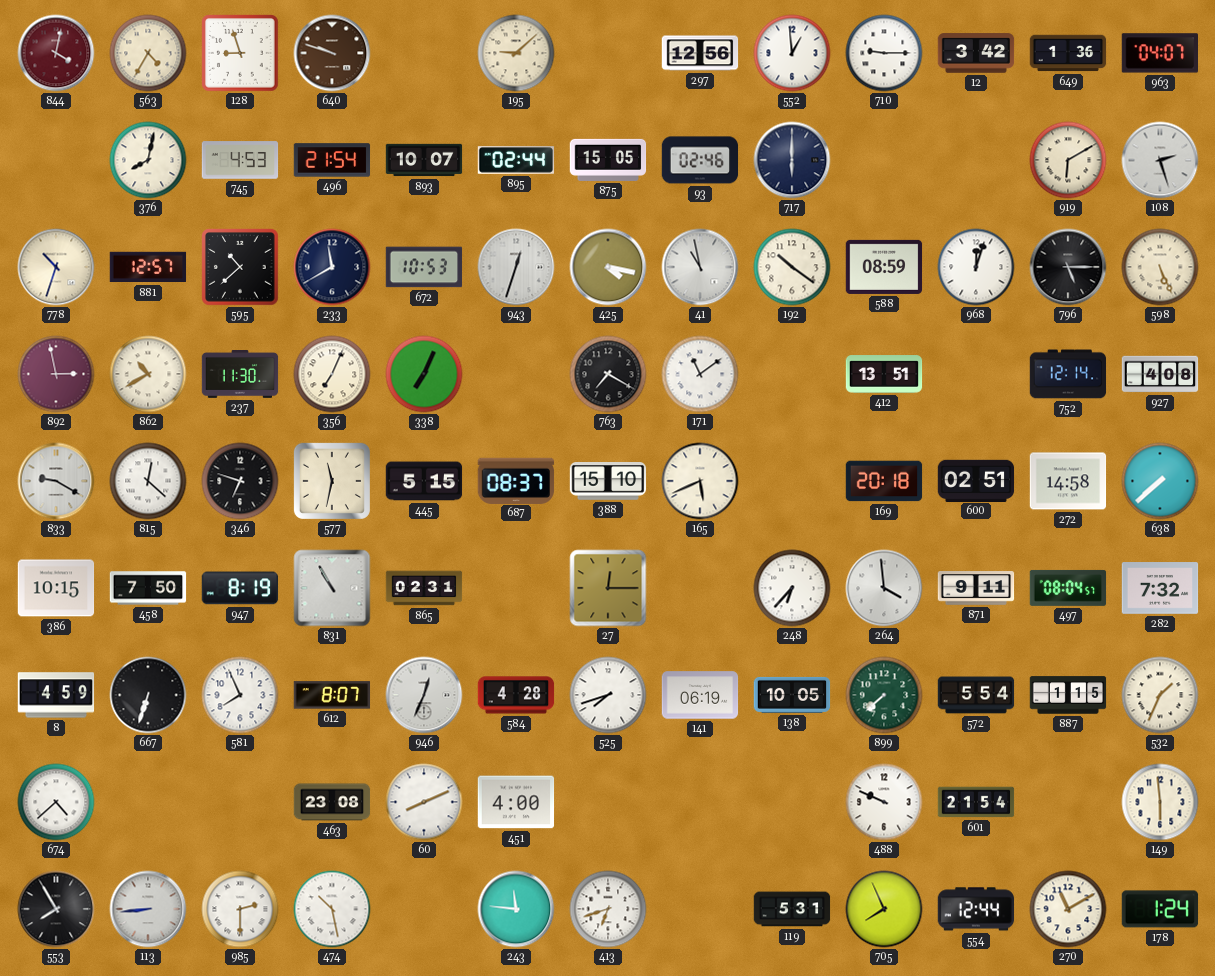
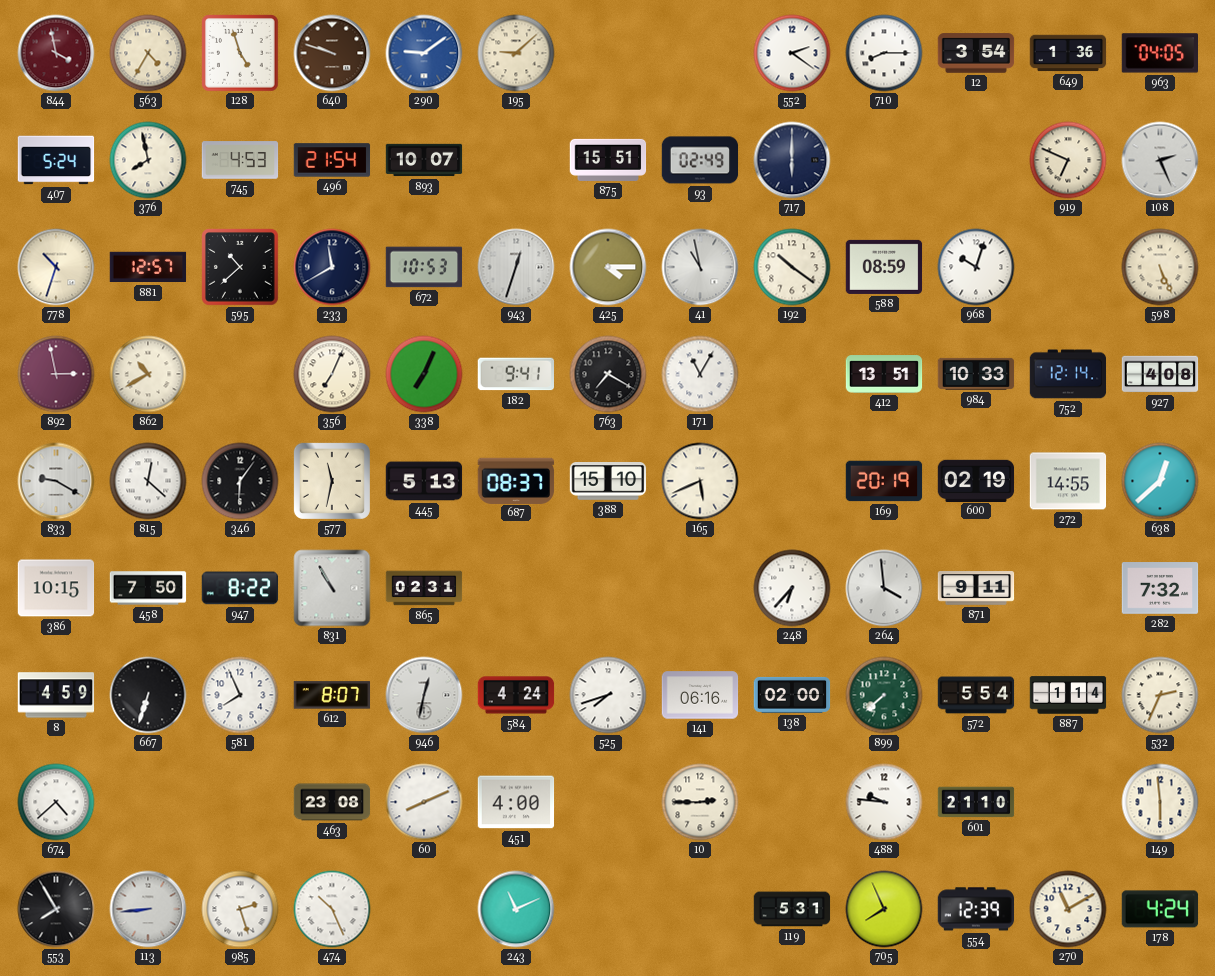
844: 4:02 -> 3:58 (56, 53)
128: 8:57 -> 4:57 (240, 53)
290: none -> 9:09 (424, 53)
297: 12:56 -> none (700, 53)
552: 12:59 -> 2:21 (792, 53)
710: 9:15 -> 8:15 (884, 53)
12: 3:42 -> 3:54 (976, 53)
963: 04:07 -> 04:05 (1159, 53)
407: none -> 5:24 (56, 160)
376: 8:02 -> 7:58 (148, 160)
895: 02:44 -> none (516, 160)
875: 15:05 -> 15:51 (608, 160)
93: 02:46 -> 02:49 (700, 160)
919: 6:10 -> 6:49 (1068, 160)
108: 2:27 -> 2:26 (1160, 160)
425: 4:17 -> 4:15 (608, 267)
968: 12:03 -> 10:03 (976, 267)
796: 5:15 -> none (1068, 267)
237: 11:30 -> none (240, 375)
182: none -> 9:41 (515, 374)
171: 11:09 -> 11:05 (700, 374)
984: none -> 10:33 (976, 374)
346: 6:48 -> 6:06 (240, 481)
445: 5:15 -> 5:13 (424, 481)
169: 20:18 -> 20:19 (884, 481)
600: 02:51 -> 02:19 (976, 480)
272: 14:58 -> 14:55 (1068, 481)
638: 7:38 -> 12:38 (1160, 481)
947: 8:19 -> 8:22 (240, 588)
27: 12:15 -> none (608, 588)
497: 08:04 -> none (1068, 588)
946: 12:34 -> 12:32 (424, 695)
584: 4:28 -> 4:24 (516, 695)
141: 06:19 -> 06:16 (700, 695)
138: 10:05 -> 02:00 (792, 695)
887: 1:15 -> 1:14 (1068, 695)
532: 1:34 -> 2:34 (1160, 695)
10: none -> 2:45 (700, 802)
488: 9:49 -> 9:46 (884, 802)
601: 21:54 -> 21:10 (976, 802)
985: 2:30 -> 2:27 (240, 909)
474: 10:28 -> 10:26 (332, 909)
243: 11:46 -> 11:11 (516, 909)
413: 6:42 -> none (608, 909)
554: 12:44 -> 12:39 (976, 909)
178: 1:24 -> 4:24 (1160, 909)
